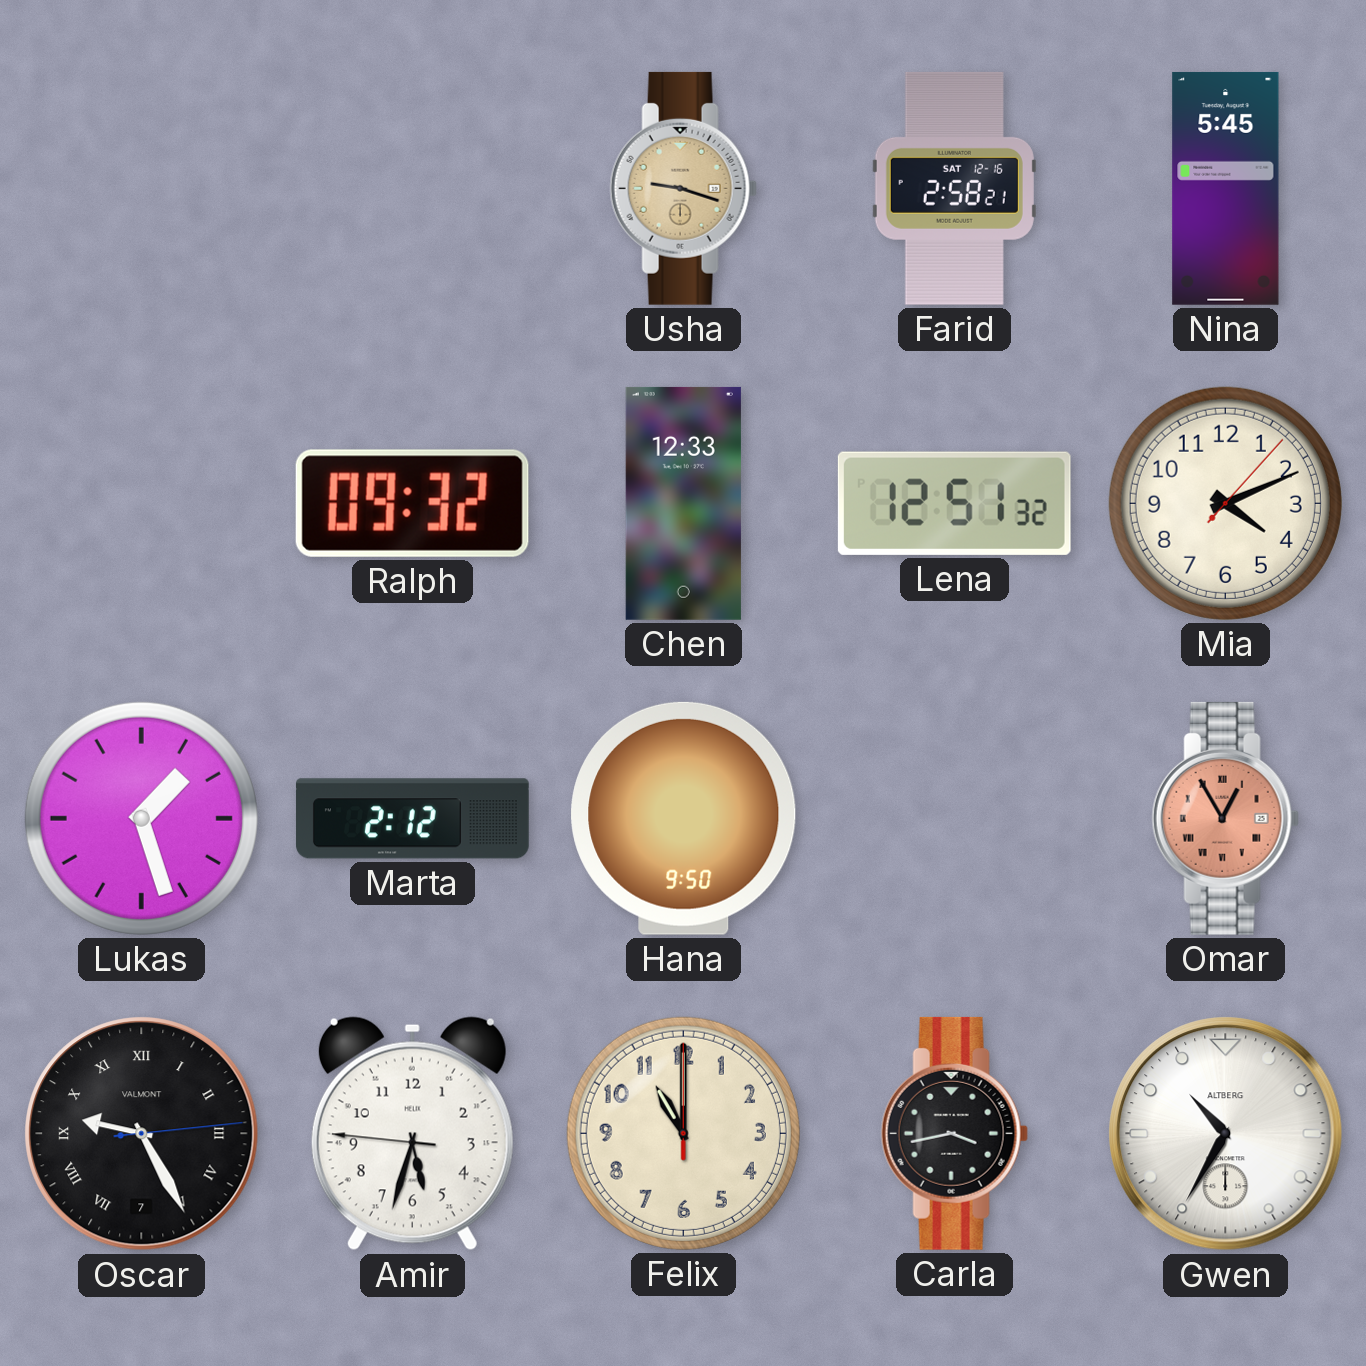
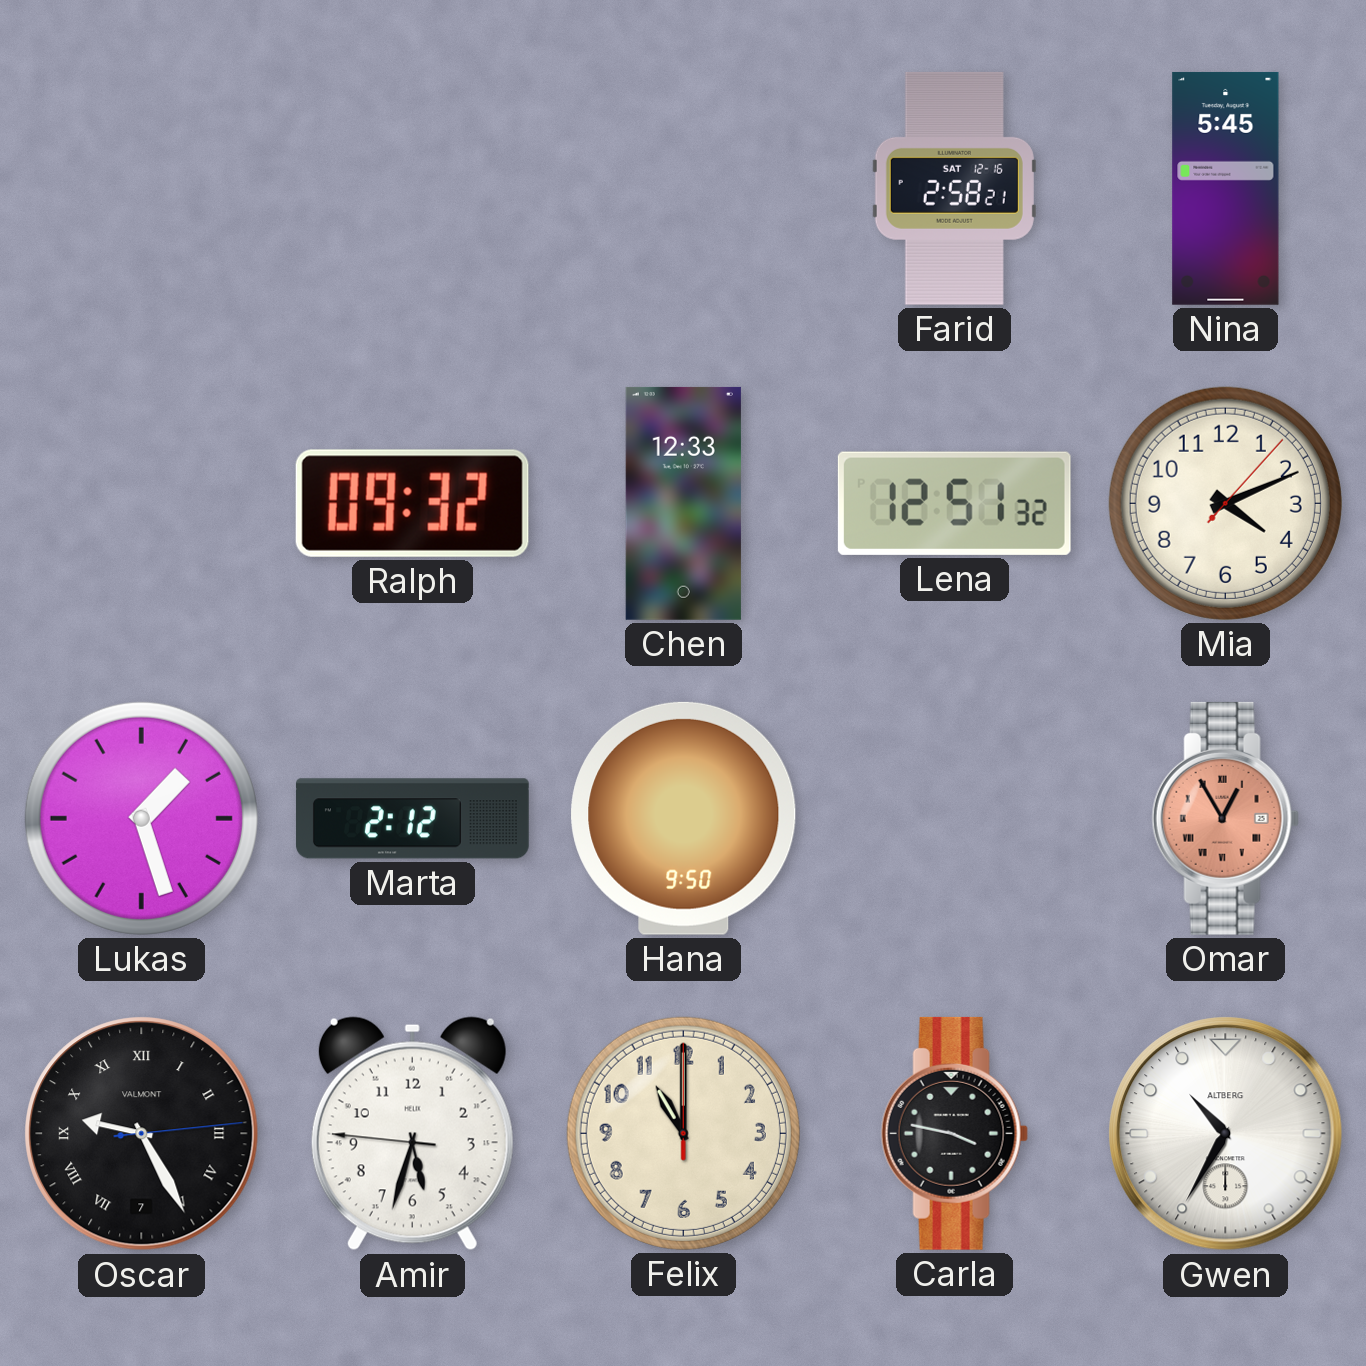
Usha: 9:18 -> none (683, 188)
Carla: 3:43 -> 3:47 (954, 1133)
